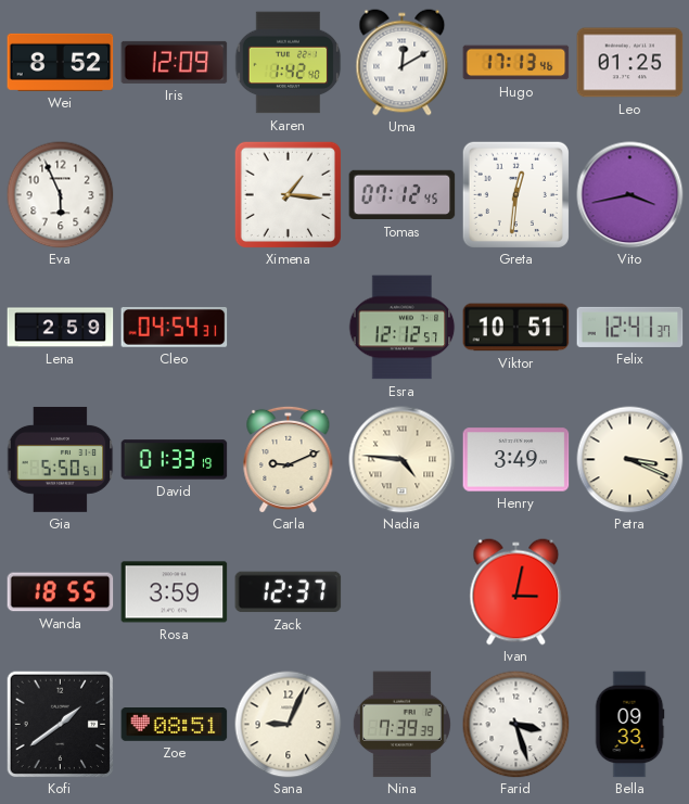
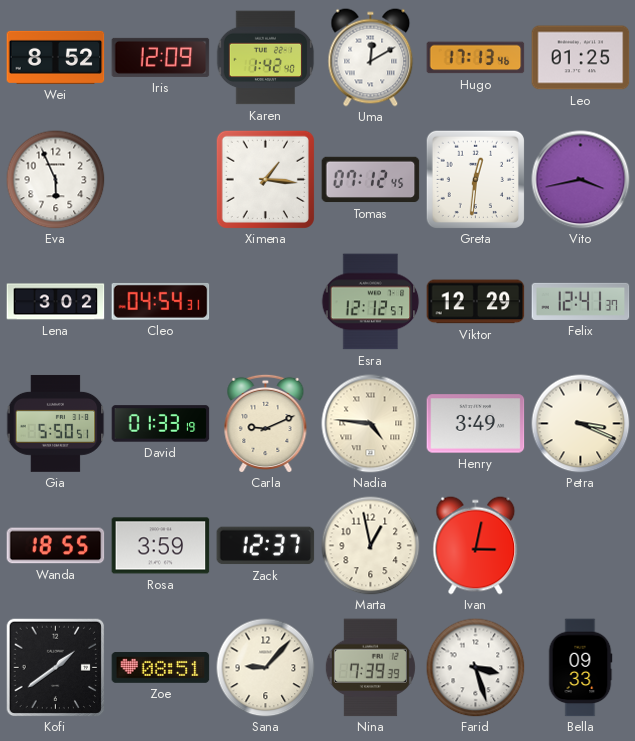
Lena: 2:59 -> 3:02 (56, 302)
Viktor: 10:51 -> 12:29 (476, 302)
Marta: none -> 12:58 (371, 546)
Sana: 9:04 -> 9:07 (266, 668)
